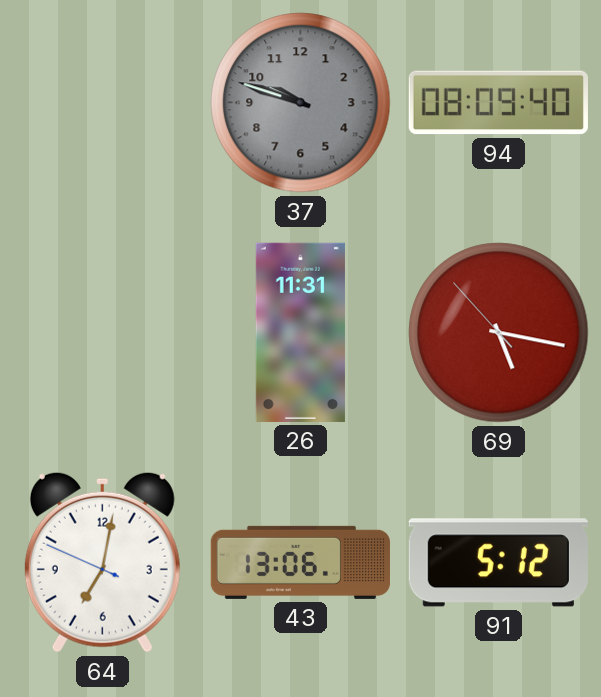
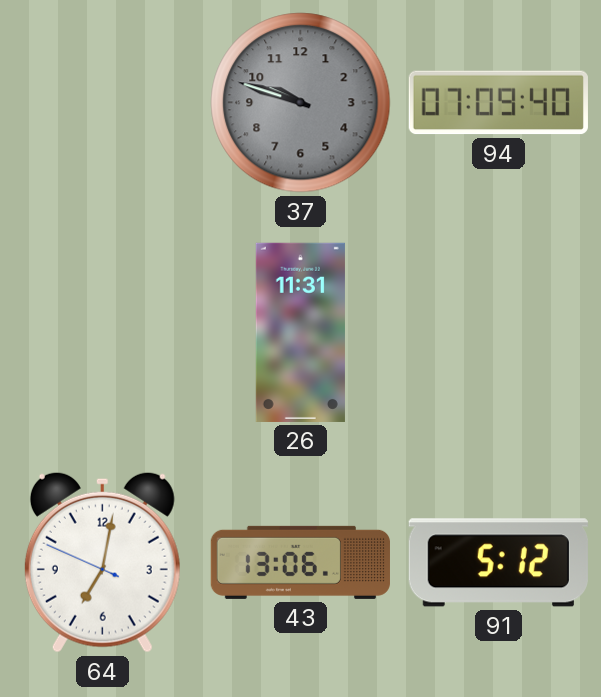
94: 08:09 -> 07:09 (498, 103)
69: 5:16 -> none (499, 333)
